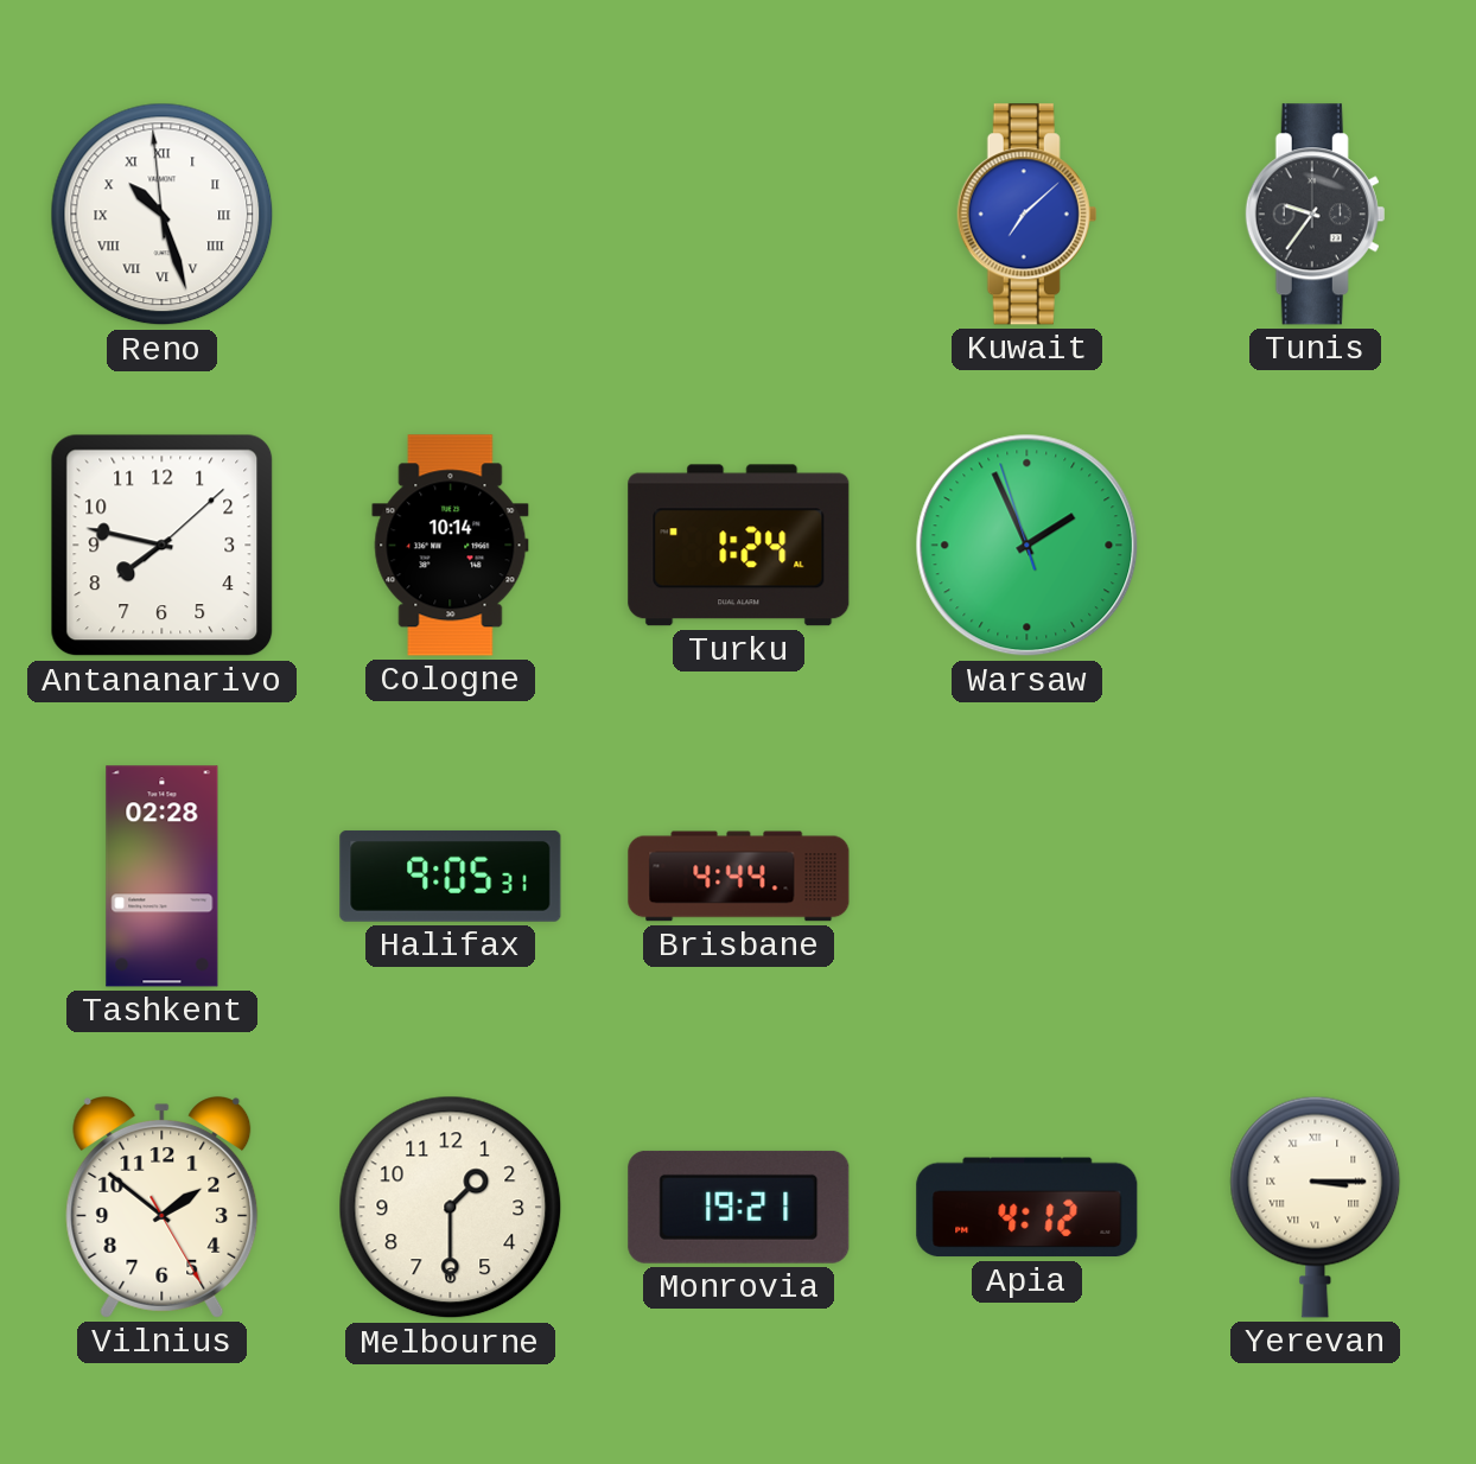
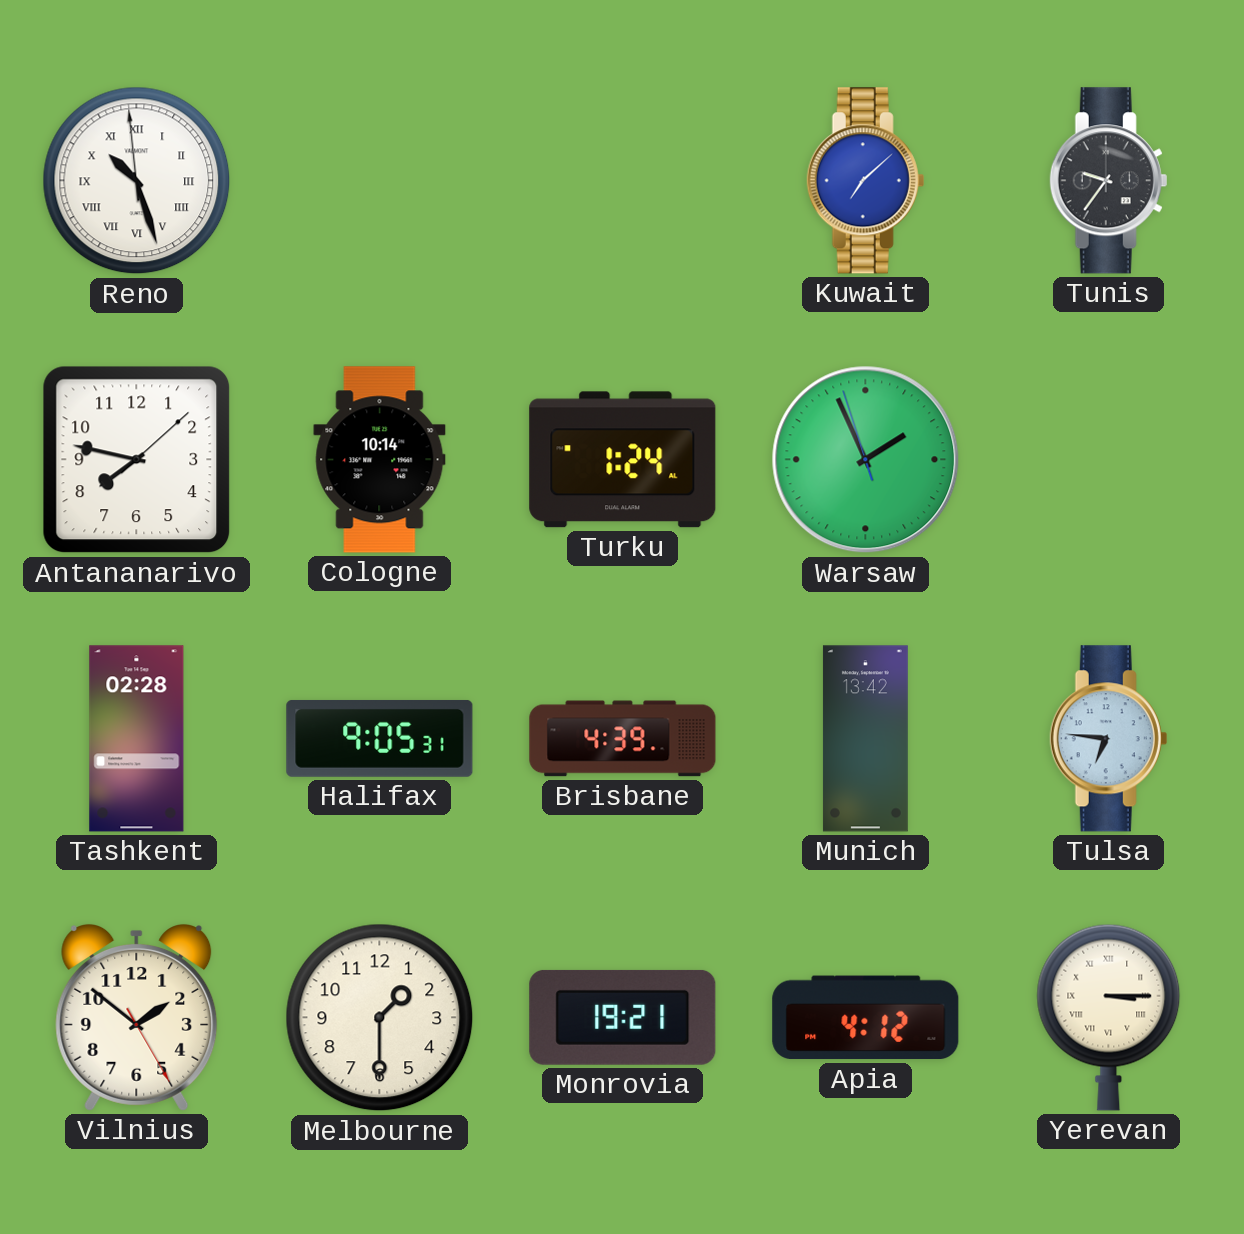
Brisbane: 4:44 -> 4:39 (623, 739)
Munich: none -> 13:42 (865, 739)
Tulsa: none -> 6:46 (1109, 739)
